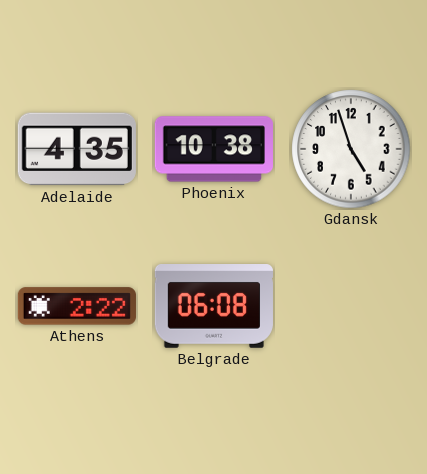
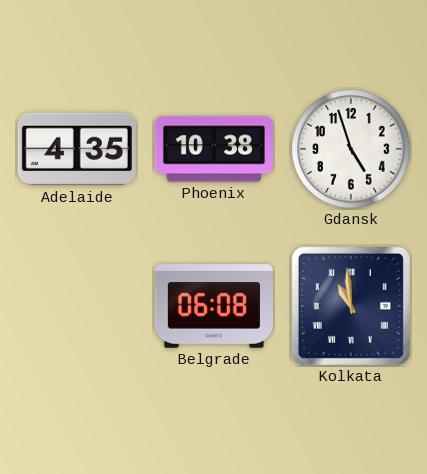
Athens: 2:22 -> none (77, 306)
Kolkata: none -> 10:59 (351, 306)
